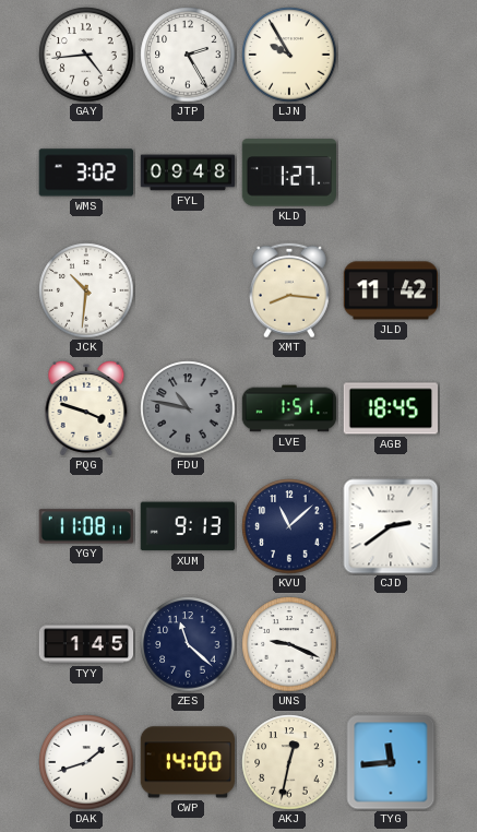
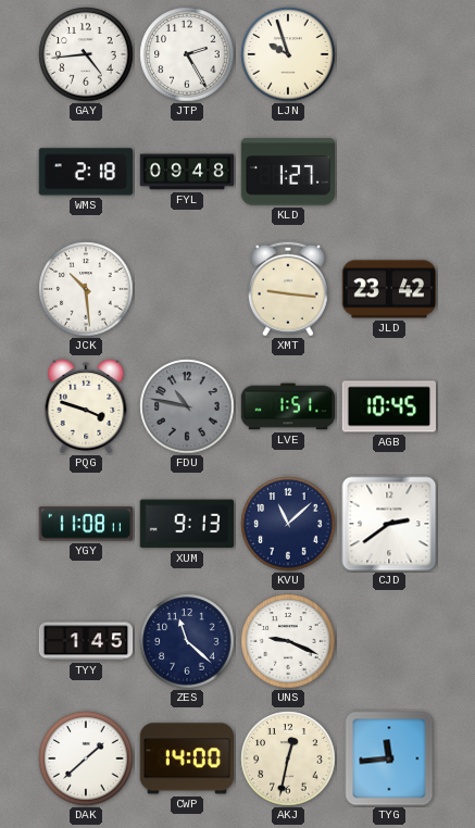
LJN: 9:55 -> 9:57 (288, 54)
WMS: 3:02 -> 2:18 (86, 172)
JCK: 10:31 -> 10:29 (86, 289)
XMT: 8:16 -> 9:16 (288, 289)
JLD: 11:42 -> 23:42 (389, 289)
AGB: 18:45 -> 10:45 (388, 406)
DAK: 1:42 -> 1:38 (86, 758)
